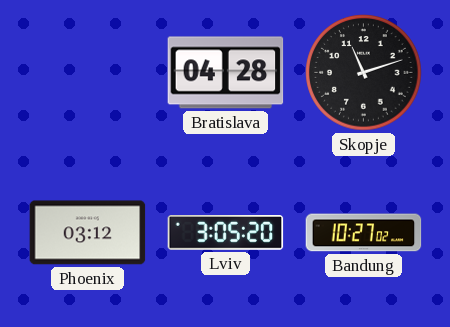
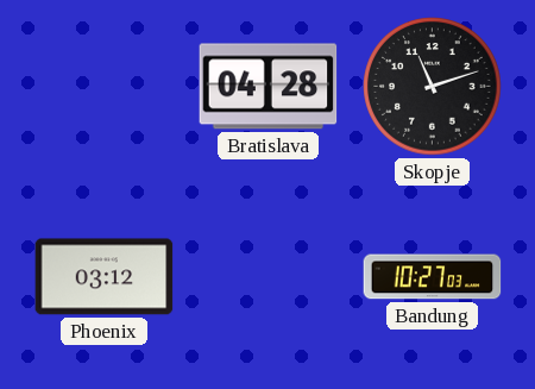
Lviv: 3:05 -> none (226, 233)
Bandung: 10:27:02 -> 10:27:03 (433, 277)
